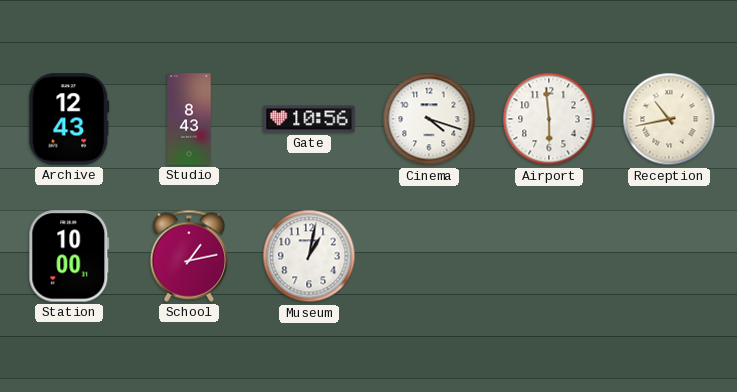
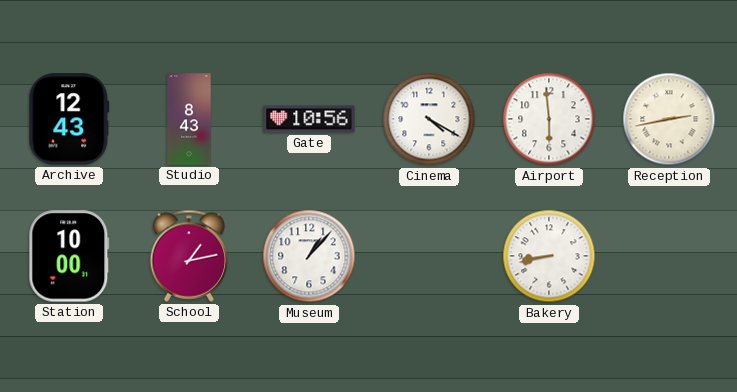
Cinema: 4:18 -> 4:20 (429, 119)
Reception: 10:43 -> 2:43 (669, 119)
Museum: 1:02 -> 1:07 (309, 256)
Bakery: none -> 8:43 (549, 256)
